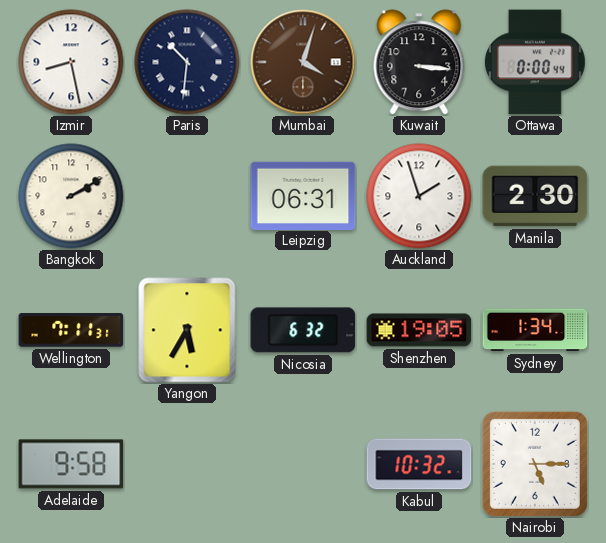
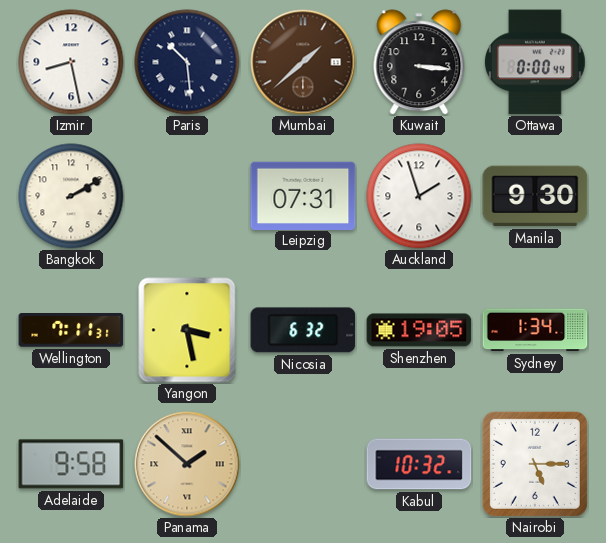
Paris: 10:31 -> 10:29 (187, 62)
Mumbai: 4:03 -> 1:38 (303, 62)
Leipzig: 06:31 -> 07:31 (303, 195)
Manila: 2:30 -> 9:30 (535, 196)
Yangon: 5:35 -> 3:28 (187, 330)
Panama: none -> 1:52 (187, 464)
